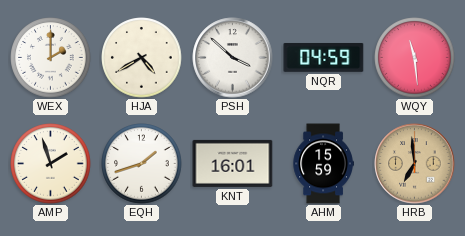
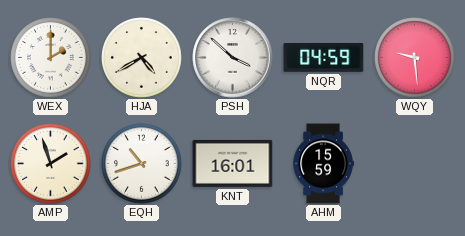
WQY: 11:29 -> 9:29 (415, 58)
EQH: 1:42 -> 10:42 (142, 164)
HRB: 6:59 -> none (415, 164)
